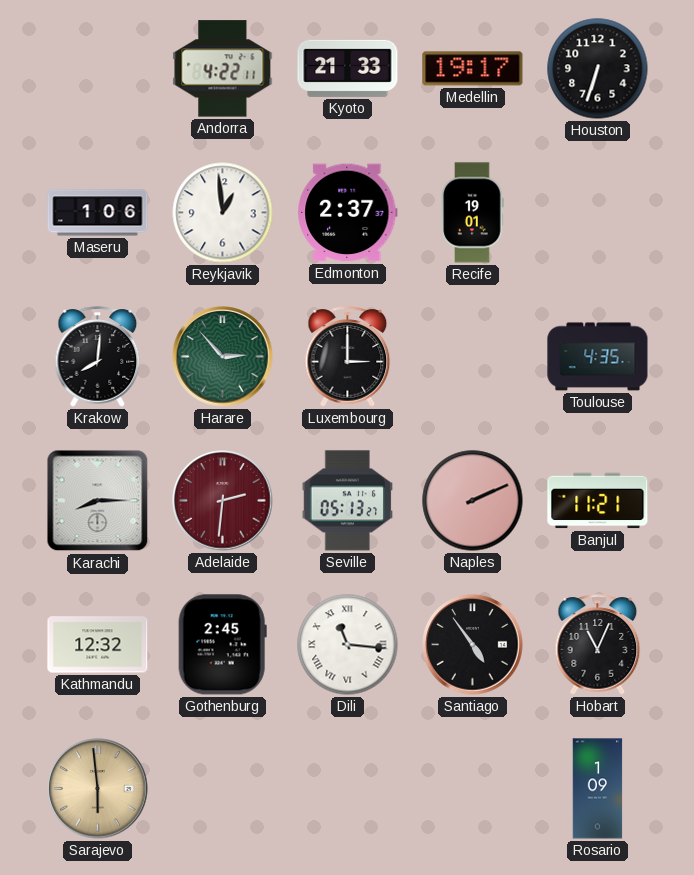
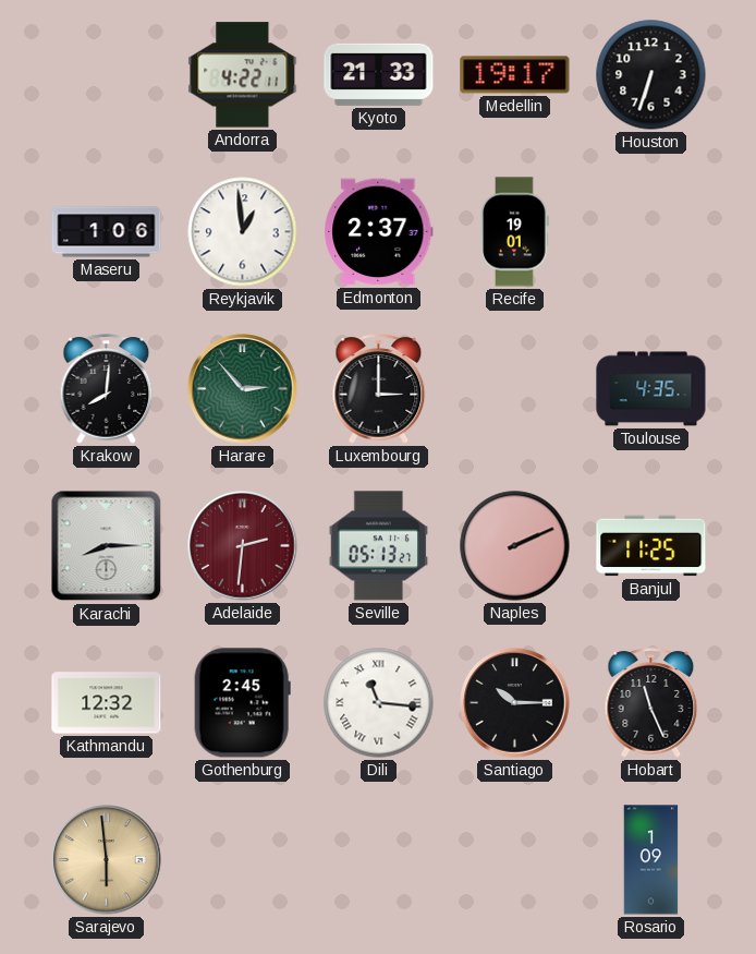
Banjul: 11:21 -> 11:25 (651, 546)
Santiago: 4:54 -> 10:15 (515, 703)
Hobart: 11:04 -> 11:26 (651, 703)
